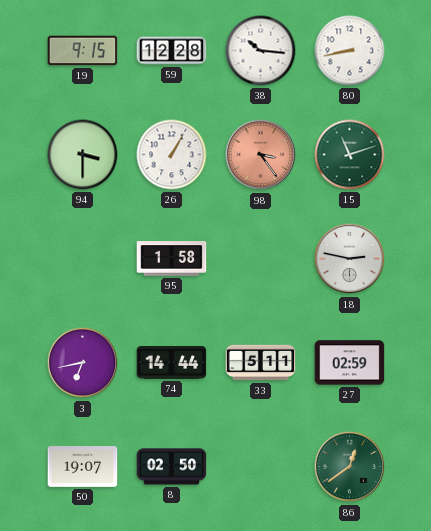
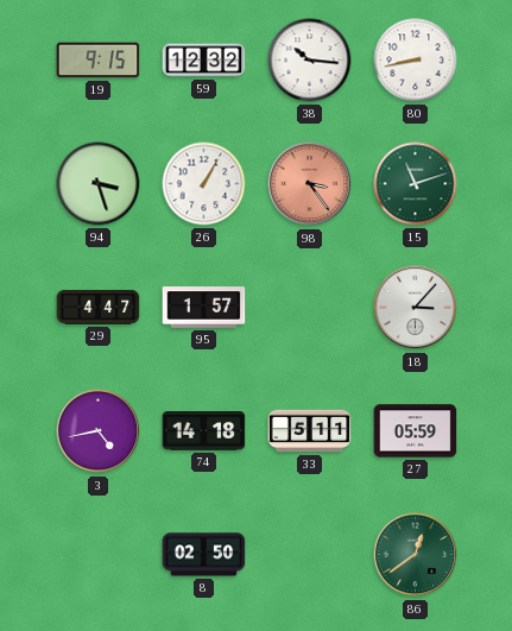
59: 12:28 -> 12:32 (204, 61)
94: 3:30 -> 3:27 (99, 184)
29: none -> 4:47 (99, 307)
95: 1:58 -> 1:57 (204, 308)
18: 2:47 -> 3:07 (416, 308)
3: 6:43 -> 4:43 (99, 431)
74: 14:44 -> 14:18 (204, 431)
27: 02:59 -> 05:59 (416, 431)
50: 19:07 -> none (83, 467)
